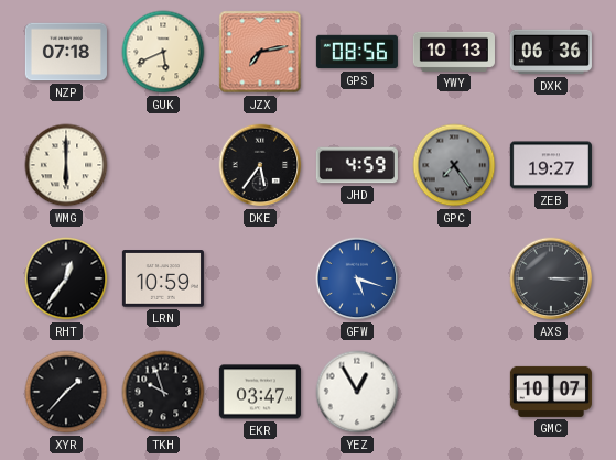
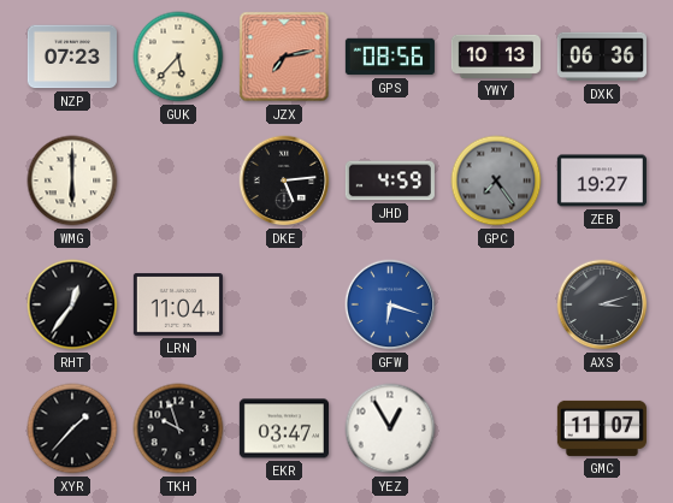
NZP: 07:18 -> 07:23 (72, 57)
GUK: 5:41 -> 5:37 (178, 57)
DKE: 5:36 -> 5:14 (284, 181)
LRN: 10:59 -> 11:04 (178, 304)
GFW: 5:18 -> 6:18 (390, 304)
AXS: 3:15 -> 3:12 (602, 304)
GMC: 10:07 -> 11:07 (602, 428)
